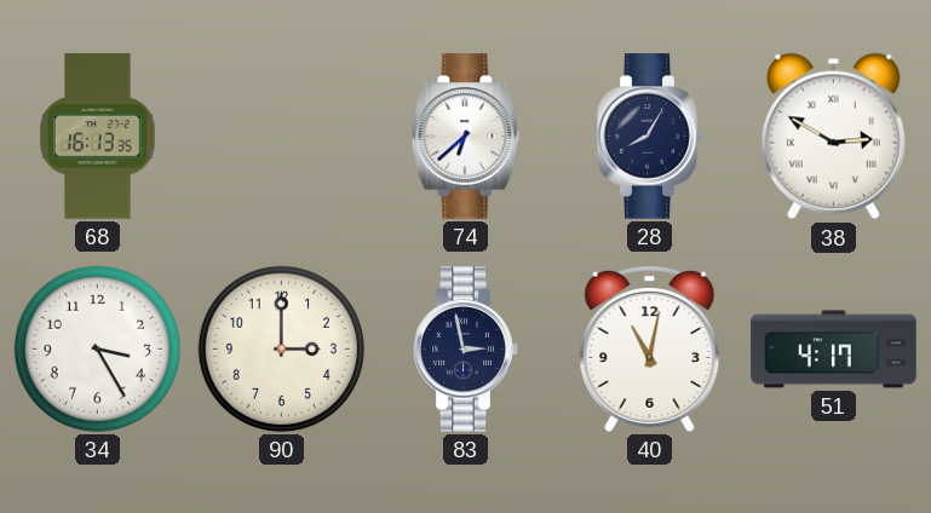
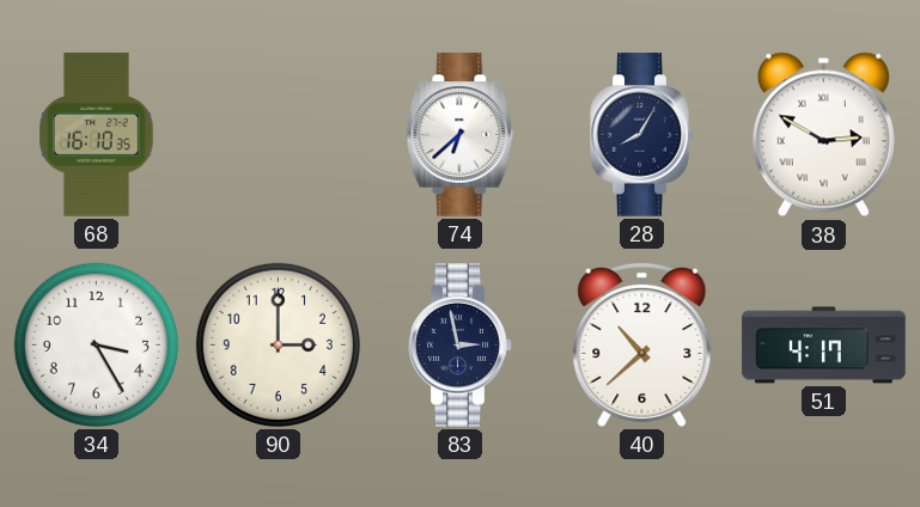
68: 16:13 -> 16:10 (97, 135)
40: 11:02 -> 10:38 (642, 344)
